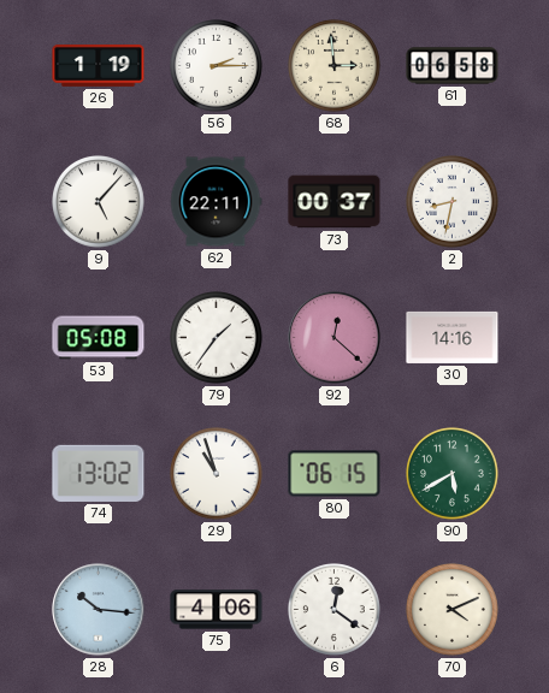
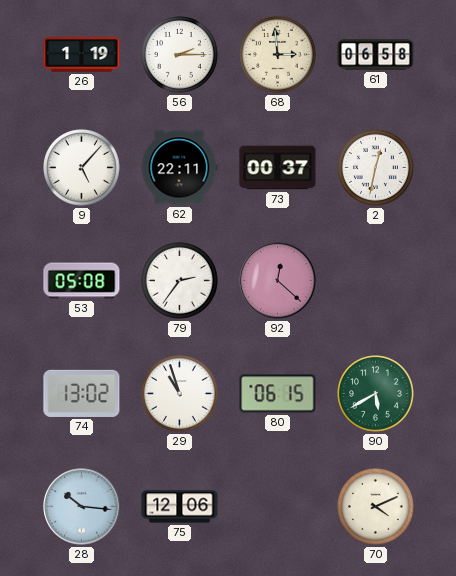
2: 8:32 -> 12:32 (376, 168)
79: 1:36 -> 2:36 (180, 281)
30: 14:16 -> none (453, 337)
75: 4:06 -> 12:06 (180, 507)
6: 12:21 -> none (335, 610)
